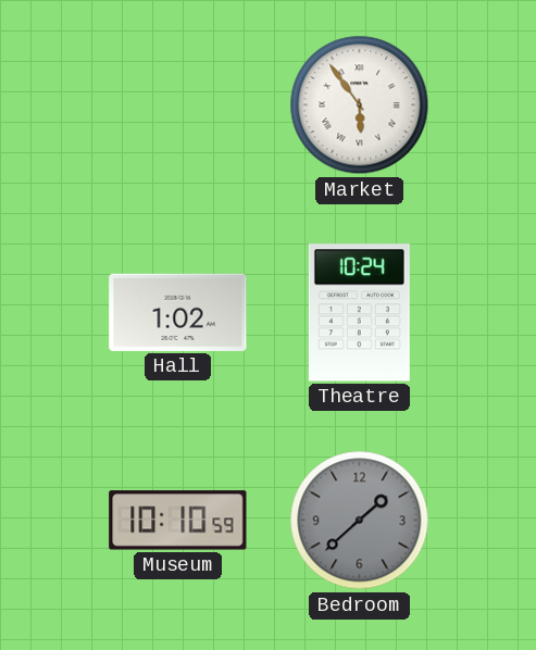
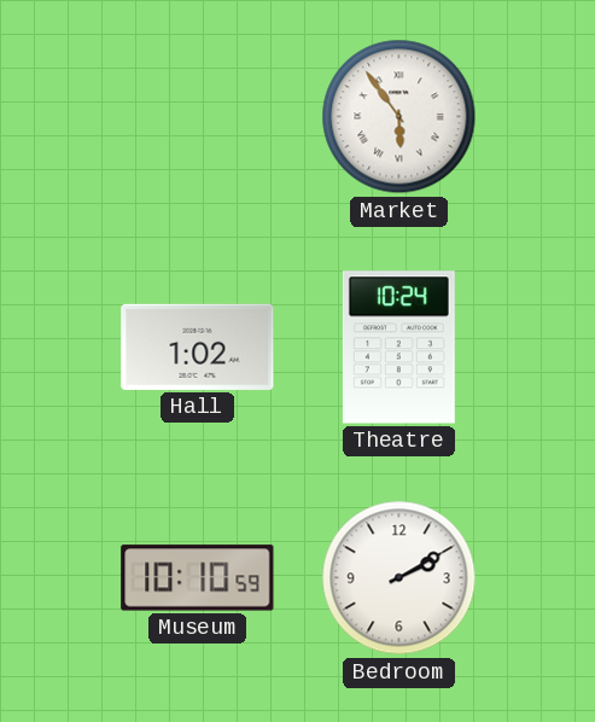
Bedroom: 1:38 -> 2:10 (399, 578)
Bedroom dial: grey -> white (399, 578)
